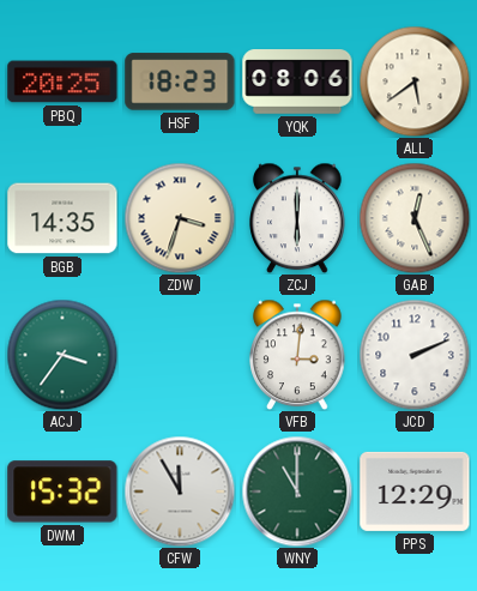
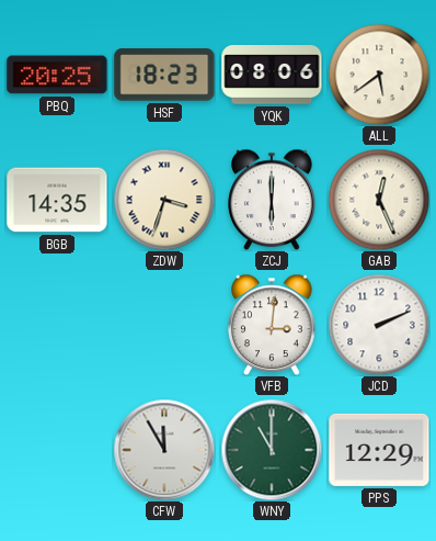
ACJ: 3:36 -> none (62, 355)
DWM: 15:32 -> none (62, 492)
